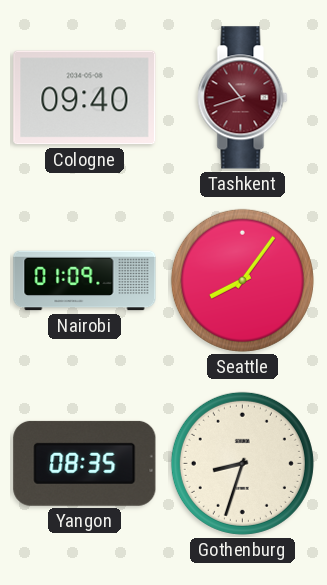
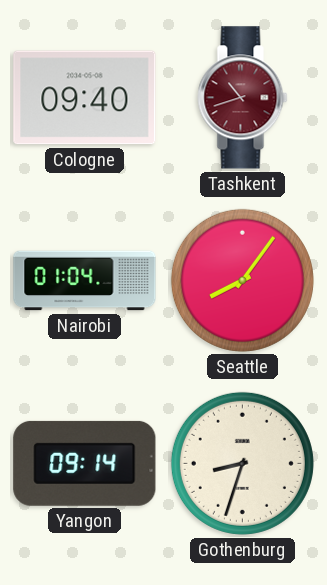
Nairobi: 01:09 -> 01:04 (85, 281)
Yangon: 08:35 -> 09:14 (85, 463)
